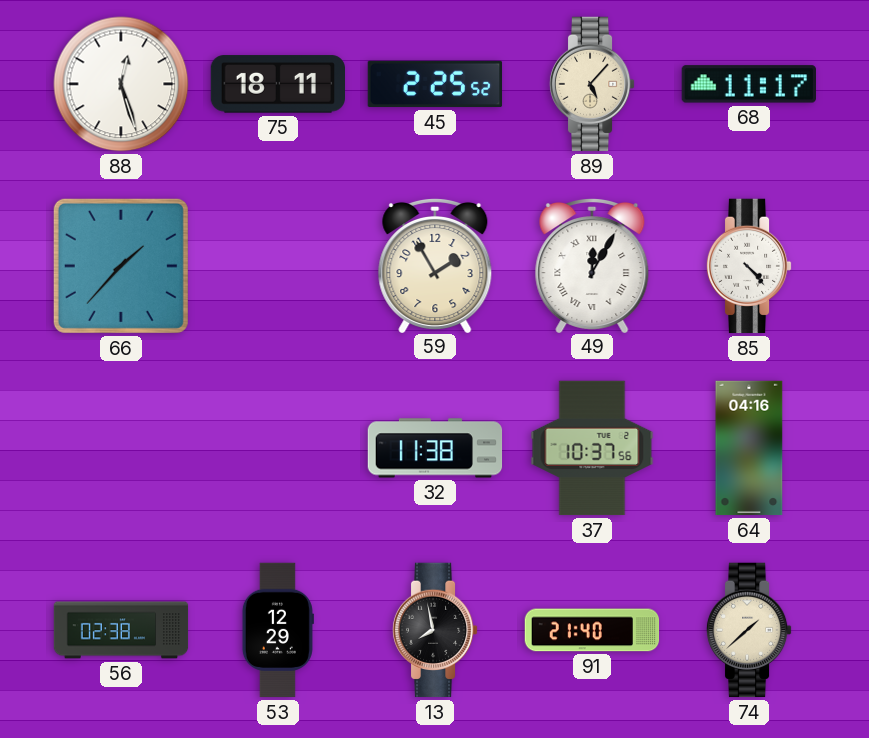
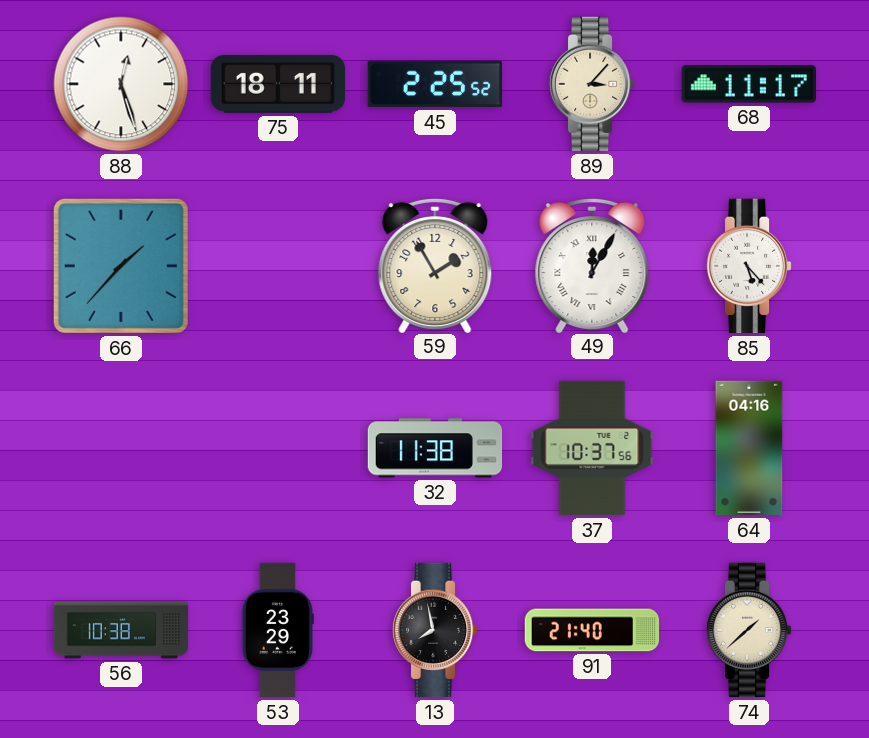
89: 5:07 -> 3:07 (592, 84)
85: 4:23 -> 5:23 (749, 266)
56: 02:38 -> 10:38 (121, 630)
53: 12:29 -> 23:29 (278, 630)
